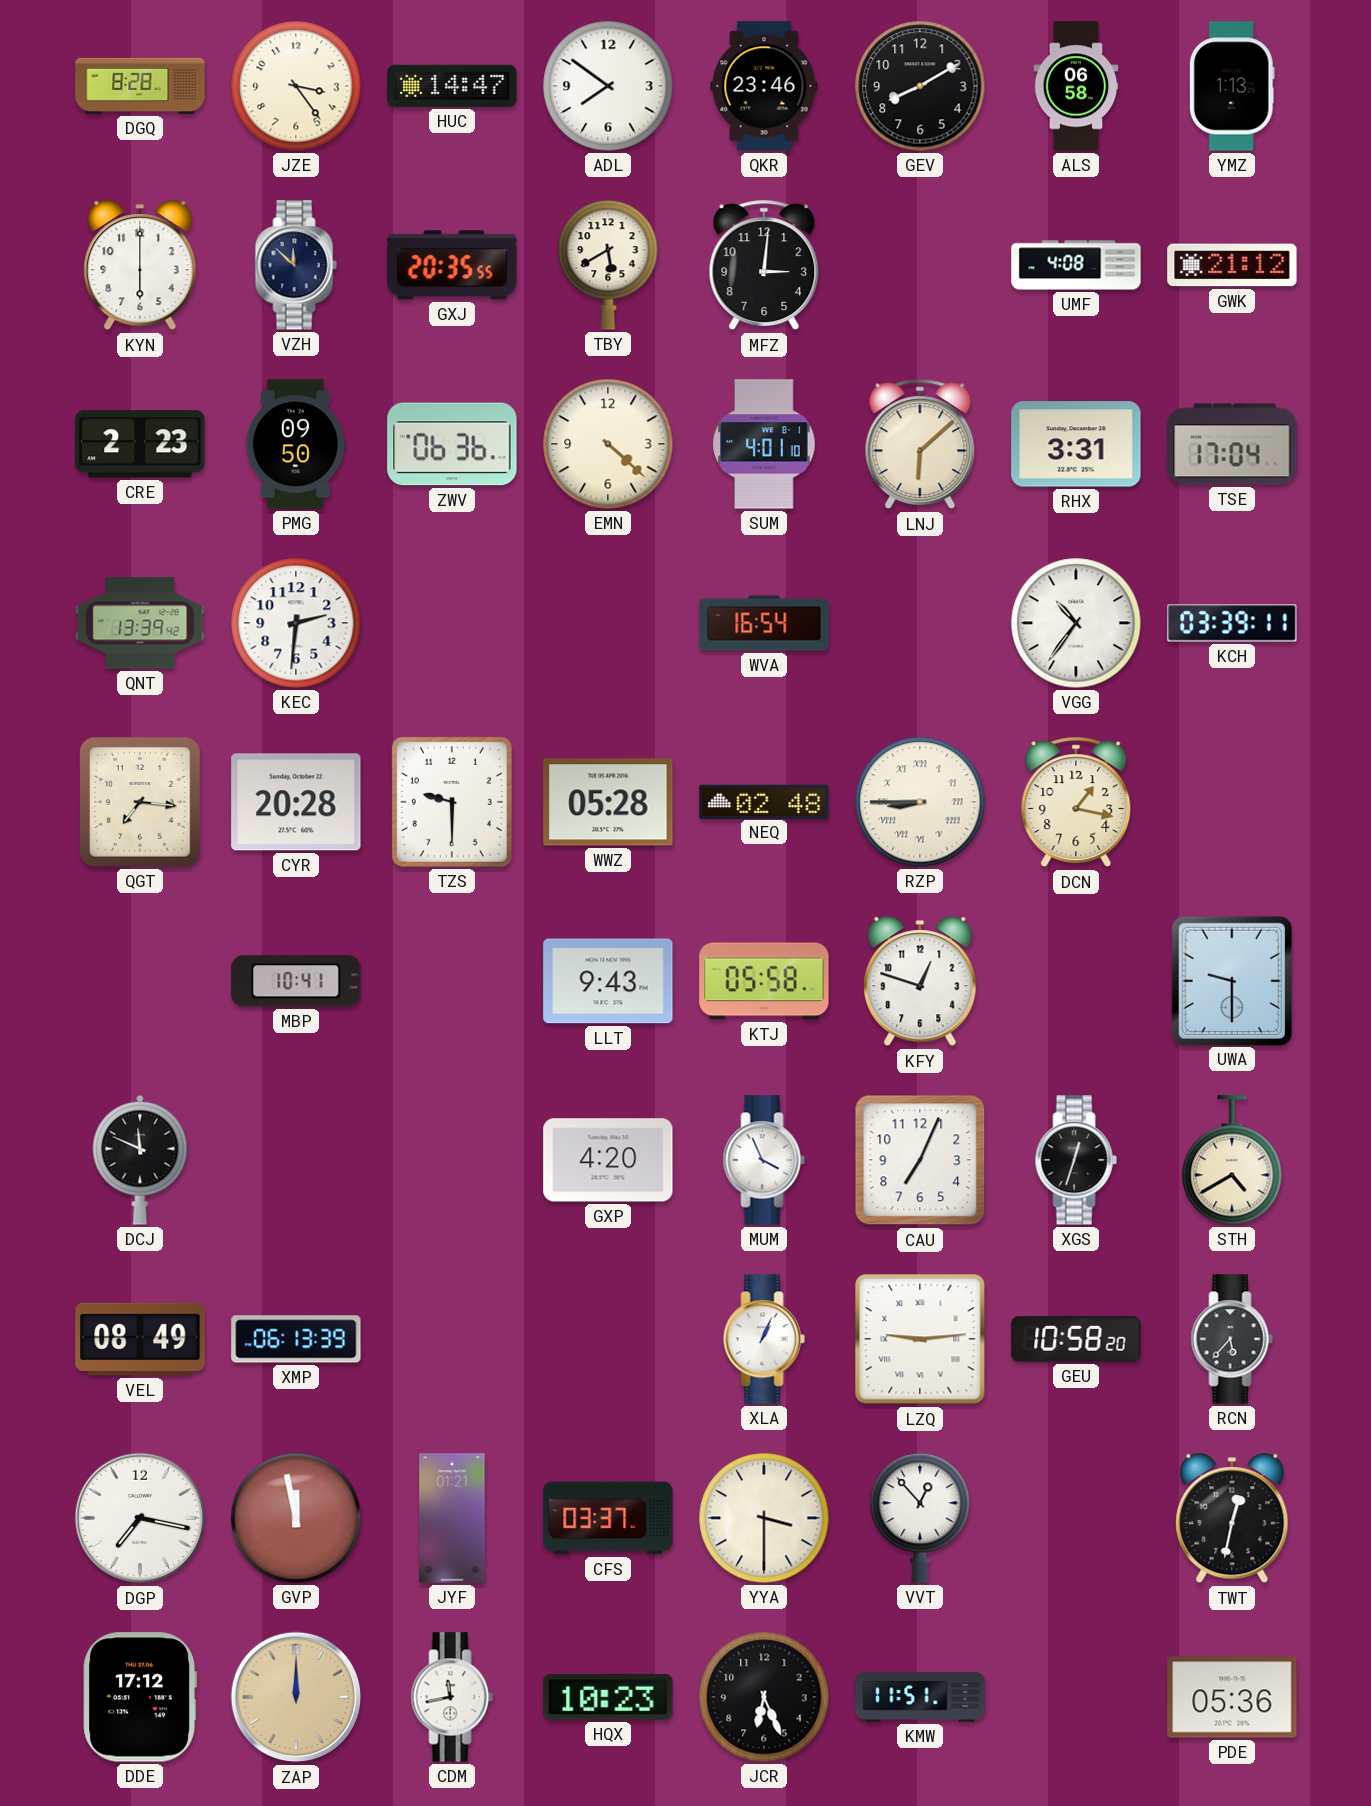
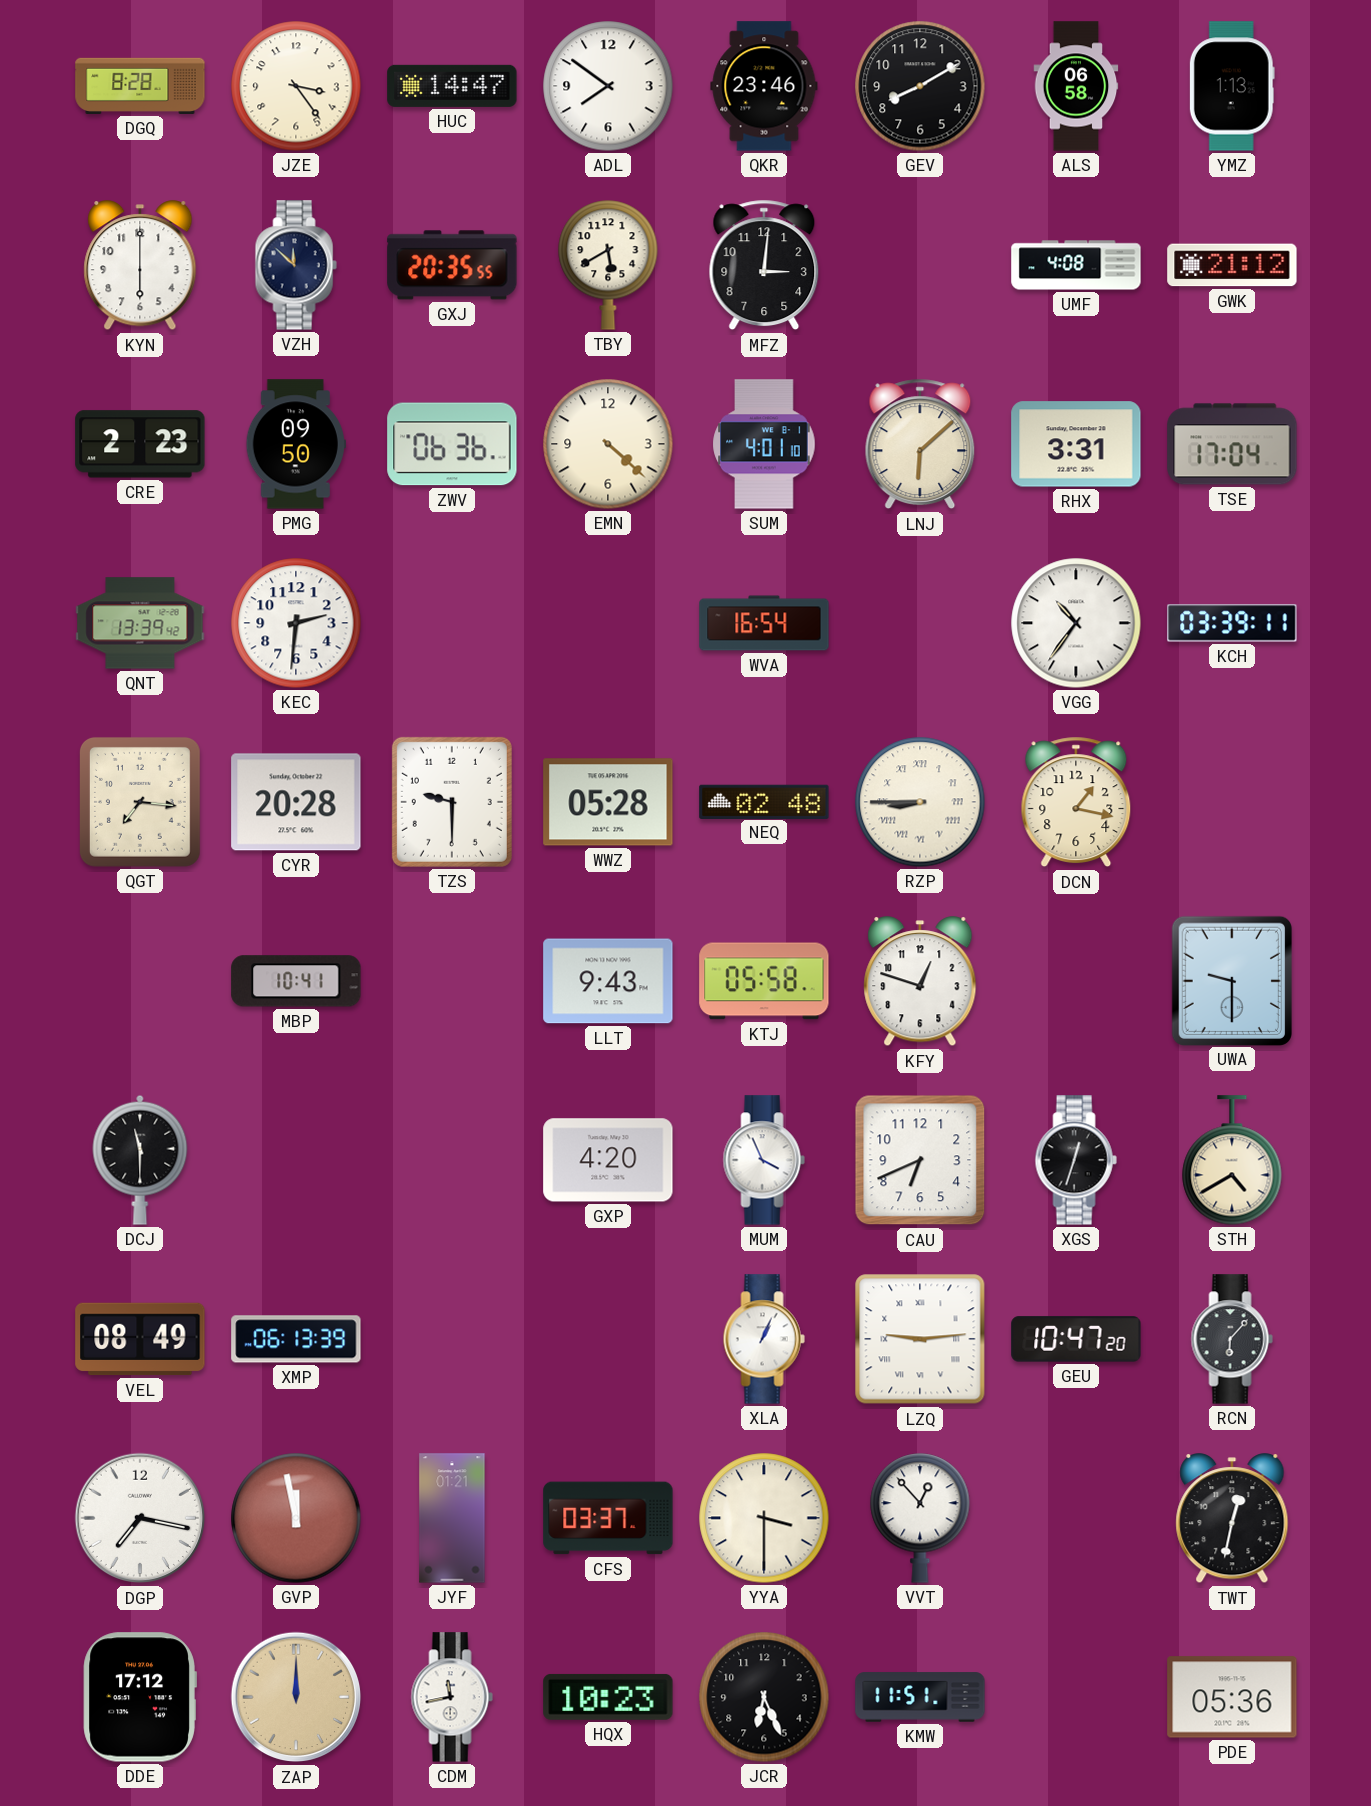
DCJ: 11:49 -> 11:30 (140, 1160)
CAU: 7:04 -> 6:41 (920, 1160)
GEU: 10:58 -> 10:47 (1076, 1339)
RCN: 5:37 -> 6:07 (1232, 1339)
